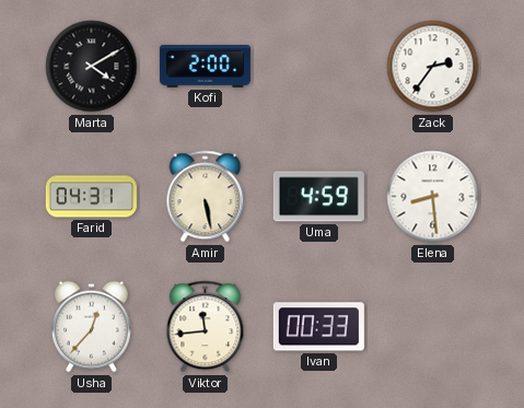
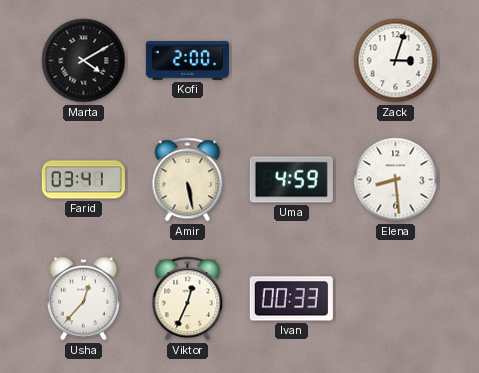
Zack: 2:36 -> 3:03 (396, 61)
Farid: 04:31 -> 03:41 (83, 180)
Viktor: 11:44 -> 12:34 (188, 299)
